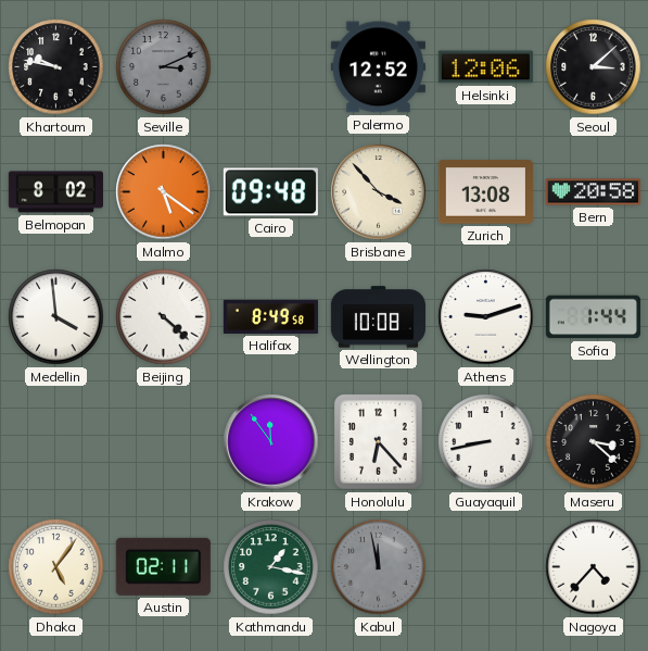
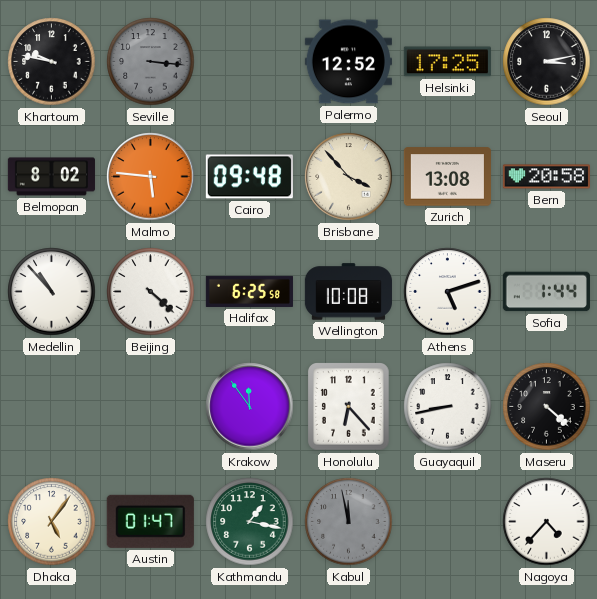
Seville: 3:11 -> 3:16 (151, 62)
Helsinki: 12:06 -> 17:25 (447, 62)
Seoul: 3:08 -> 3:13 (547, 62)
Malmo: 5:21 -> 5:46 (151, 177)
Medellin: 3:59 -> 10:53 (52, 292)
Halifax: 8:49 -> 6:25 (249, 291)
Athens: 9:12 -> 5:12 (448, 292)
Maseru: 3:22 -> 4:22 (547, 407)
Austin: 02:11 -> 01:47 (150, 521)
